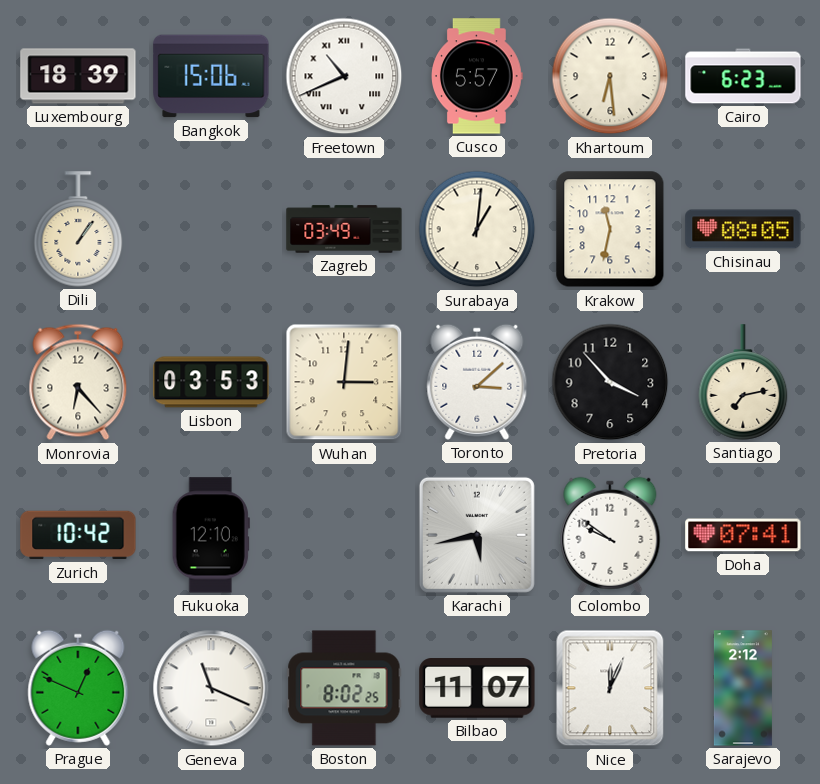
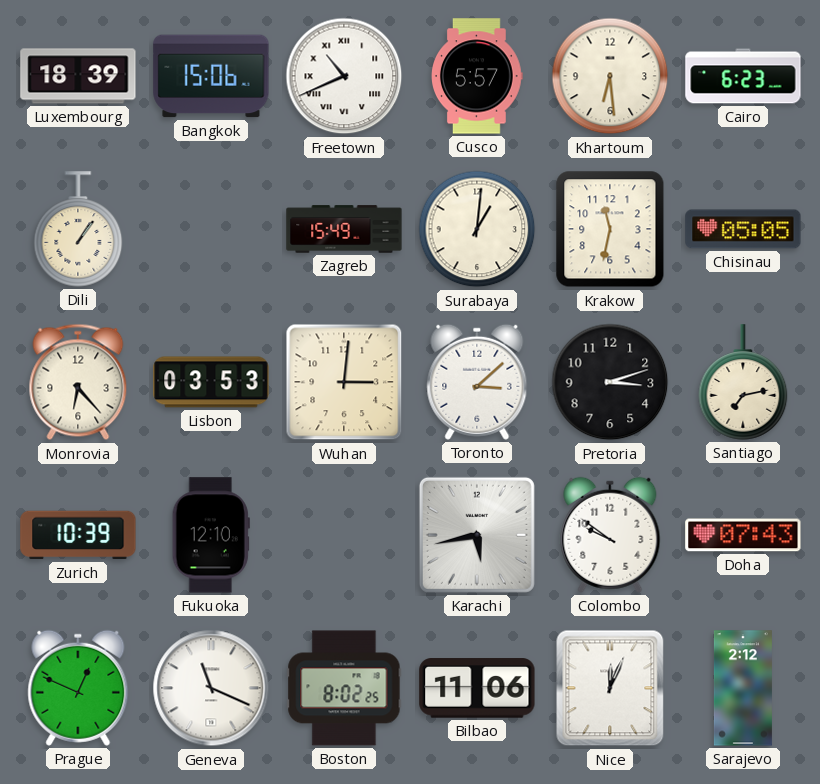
Zagreb: 03:49 -> 15:49 (344, 229)
Chisinau: 08:05 -> 05:05 (743, 229)
Pretoria: 3:53 -> 3:12 (610, 382)
Zurich: 10:42 -> 10:39 (78, 535)
Doha: 07:41 -> 07:43 (743, 535)
Bilbao: 11:07 -> 11:06 (477, 688)
